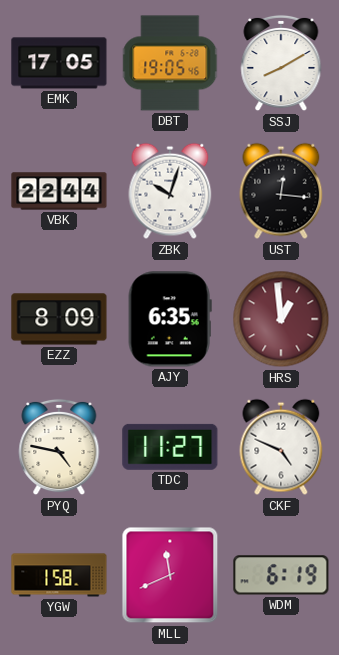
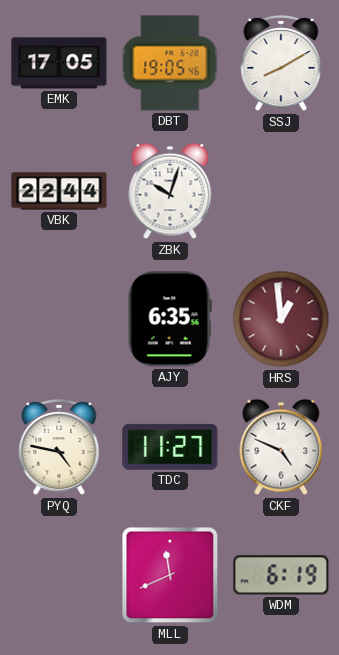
UST: 12:16 -> none (281, 191)
EZZ: 8:09 -> none (59, 319)
YGW: 1:58 -> none (59, 575)
